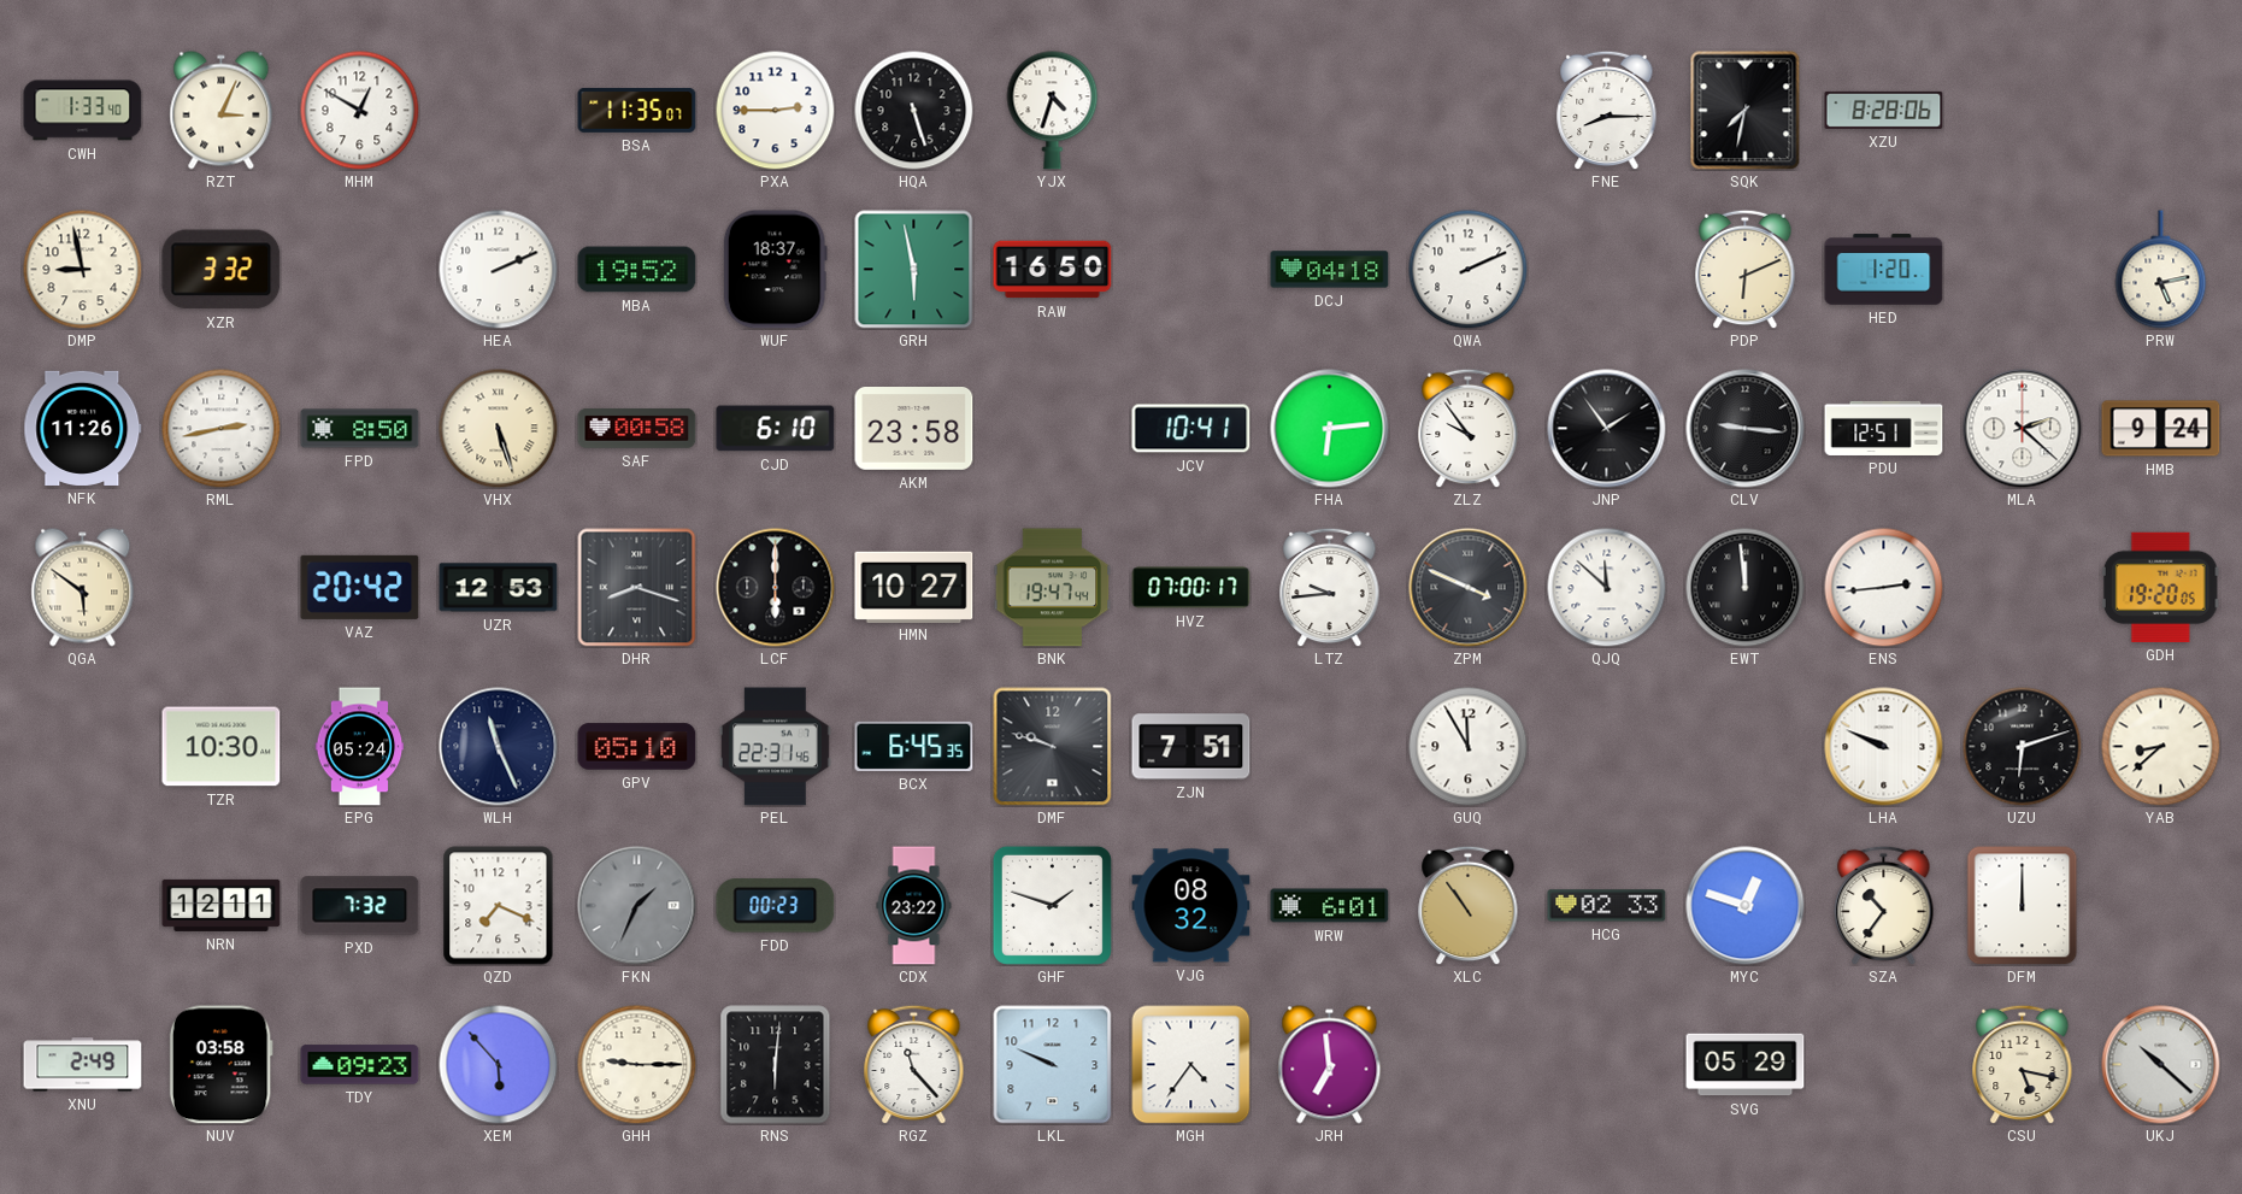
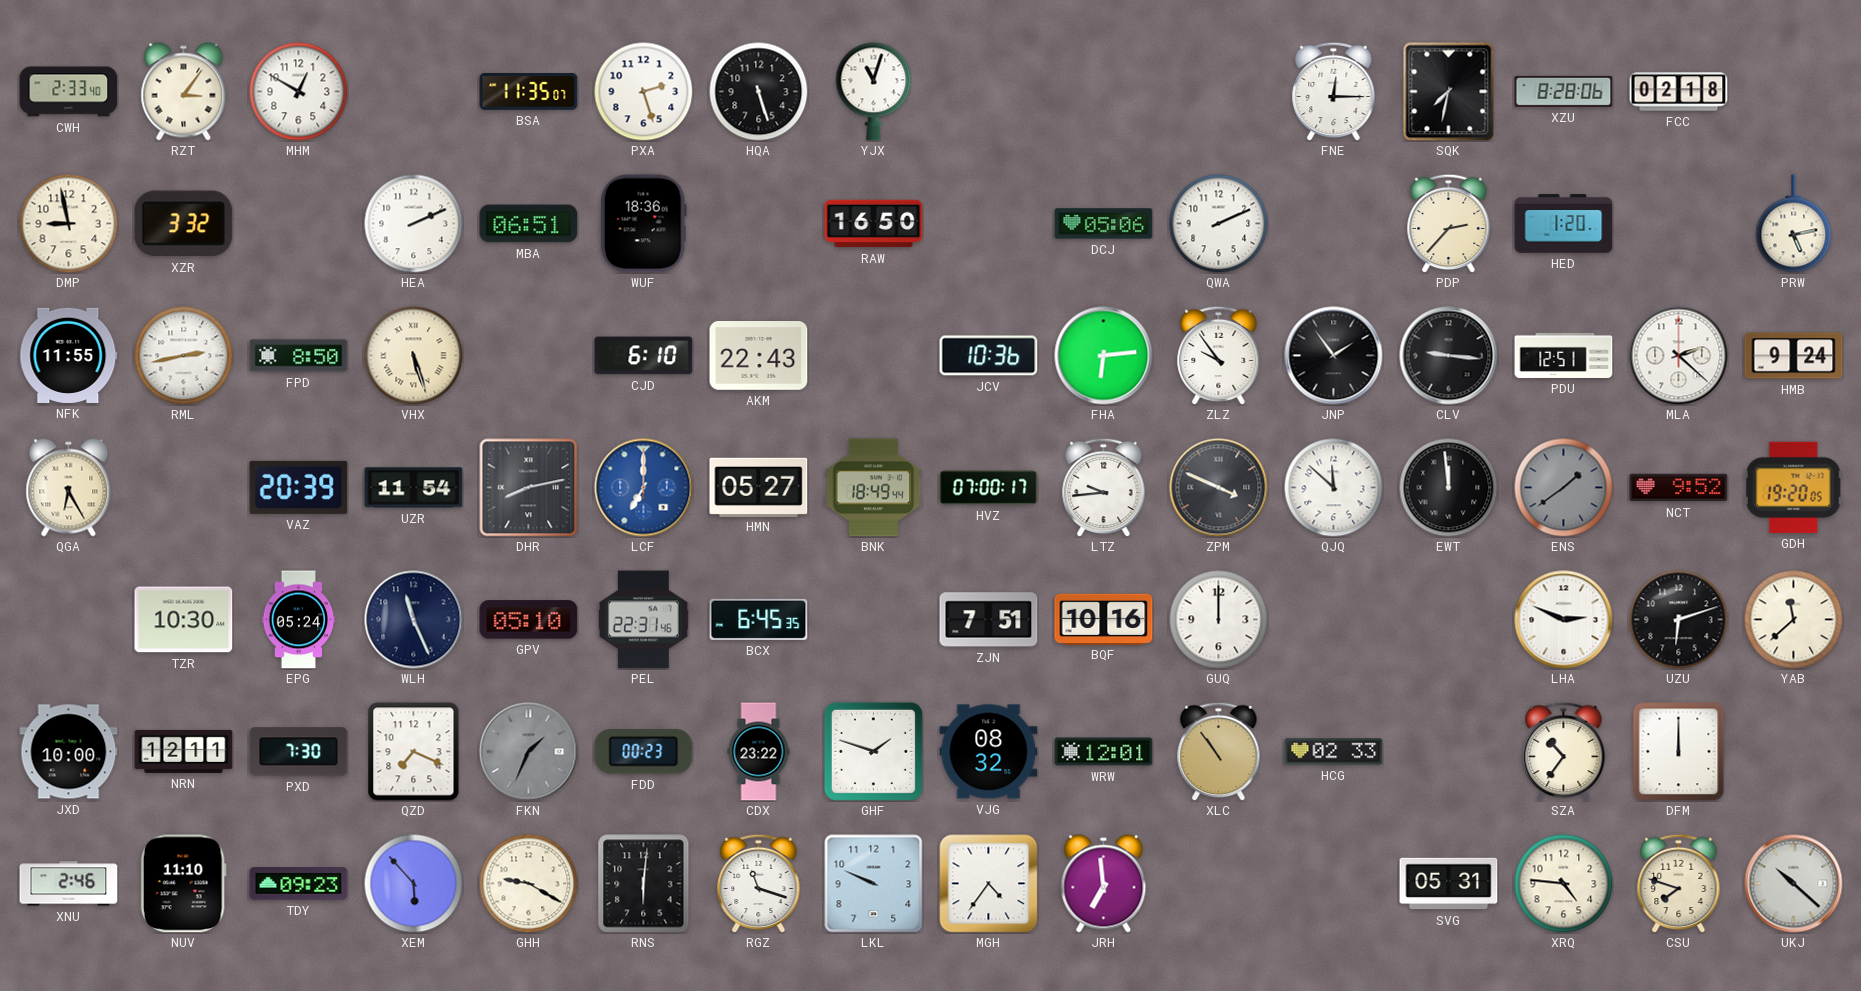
CWH: 1:33 -> 2:33 (69, 92)
RZT: 3:04 -> 3:06 (184, 92)
PXA: 2:45 -> 2:27 (644, 92)
YJX: 4:33 -> 11:03 (874, 92)
FNE: 8:15 -> 12:15 (1334, 91)
FCC: none -> 02:18 (1679, 92)
MBA: 19:52 -> 06:51 (529, 224)
WUF: 18:37 -> 18:36 (643, 224)
GRH: 5:58 -> none (914, 270)
DCJ: 04:18 -> 05:06 (1104, 224)
PDP: 6:11 -> 2:37 (1449, 223)
NFK: 11:26 -> 11:55 (69, 355)
SAF: 00:58 -> none (637, 428)
AKM: 23:58 -> 22:43 (759, 356)
JCV: 10:41 -> 10:36 (989, 356)
QGA: 5:51 -> 6:25 (69, 488)
VAZ: 20:42 -> 20:39 (299, 487)
UZR: 12:53 -> 11:54 (414, 488)
DHR: 8:18 -> 8:13 (529, 488)
LCF: 6:00 -> 7:00 (644, 488)
LCF dial: black -> blue (644, 488)
HMN: 10:27 -> 05:27 (759, 487)
BNK: 19:47 -> 18:49 (874, 488)
ENS: 2:44 -> 1:39 (1564, 488)
ENS dial: white -> grey (1564, 488)
NCT: none -> 9:52 (1679, 488)
DMF: 9:48 -> none (1053, 747)
BQF: none -> 10:16 (1104, 619)
GUQ: 11:55 -> 12:00 (1219, 620)
LHA: 9:49 -> 2:49 (1564, 620)
YAB: 8:38 -> 11:38 (1794, 620)
JXD: none -> 10:00 (69, 752)
PXD: 7:32 -> 7:30 (299, 752)
WRW: 6:01 -> 12:01 (1104, 752)
MYC: 12:48 -> none (1746, 906)
XNU: 2:49 -> 2:46 (69, 884)
NUV: 03:58 -> 11:10 (183, 884)
GHH: 9:15 -> 9:20 (529, 884)
RGZ: 11:23 -> 11:18 (759, 883)
SVG: 05:29 -> 05:31 (1449, 884)
XRQ: none -> 4:46 (1564, 884)
CSU: 5:17 -> 7:48 (1679, 883)
